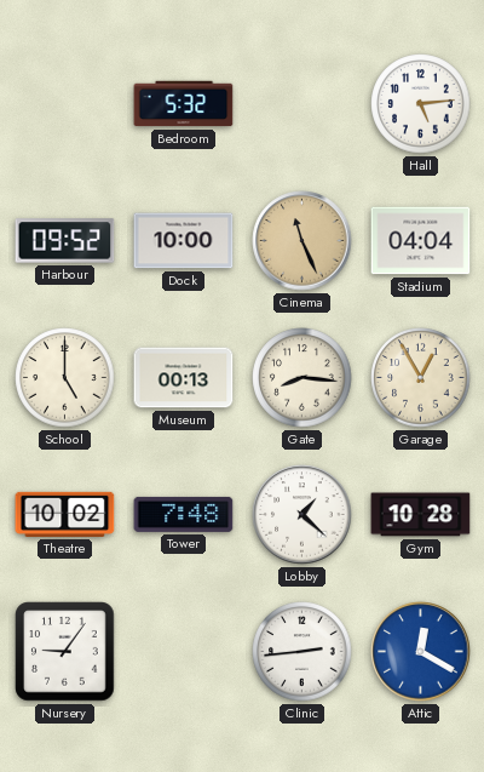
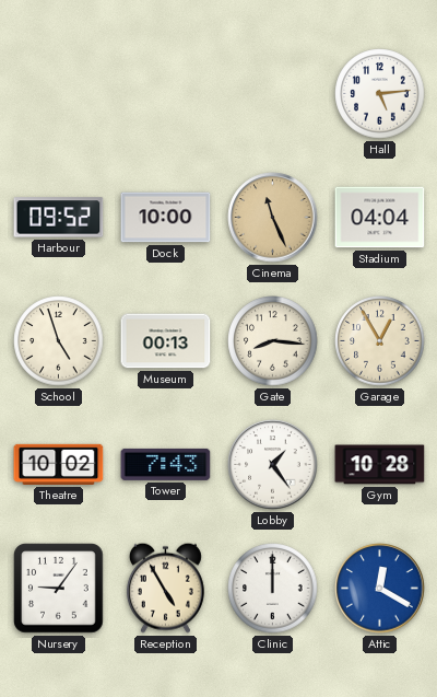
Bedroom: 5:32 -> none (184, 104)
School: 5:00 -> 4:57 (59, 341)
Tower: 7:48 -> 7:43 (166, 464)
Lobby: 1:22 -> 1:24 (273, 465)
Reception: none -> 4:55 (165, 588)
Clinic: 2:44 -> 12:00 (273, 589)
